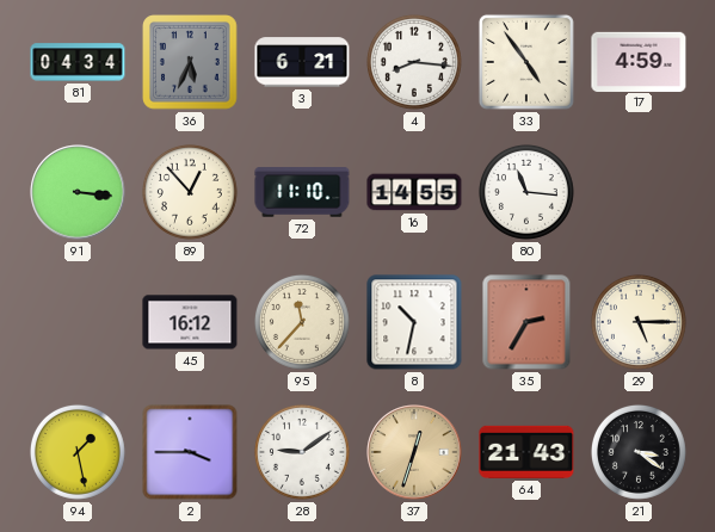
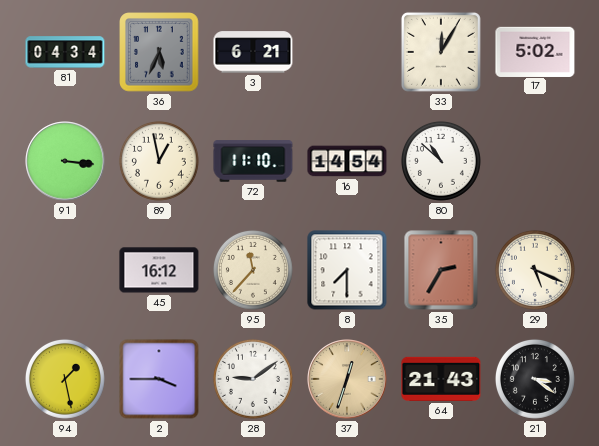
4: 8:16 -> none (414, 62)
33: 4:54 -> 12:05 (441, 52)
17: 4:59 -> 5:02 (535, 51)
89: 12:53 -> 12:58 (159, 161)
16: 14:55 -> 14:54 (347, 161)
80: 11:16 -> 10:52 (441, 161)
8: 10:32 -> 7:30 (347, 270)
29: 5:15 -> 5:19 (535, 270)
